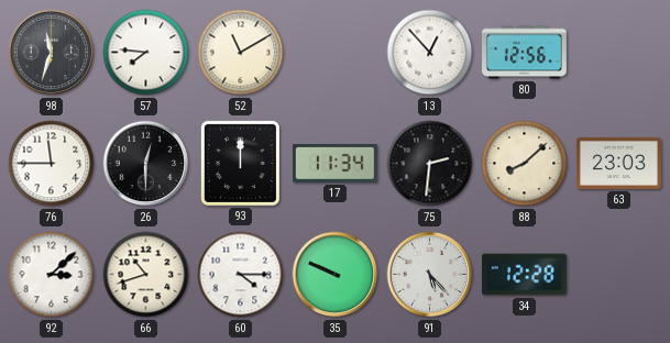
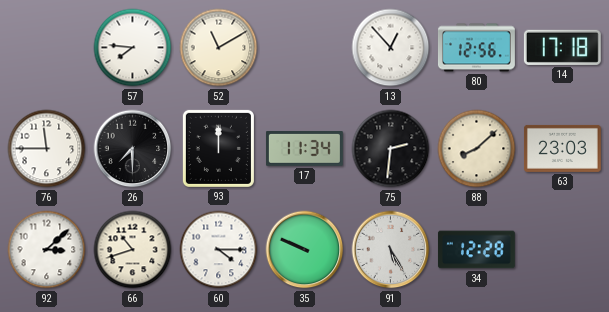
98: 11:33 -> none (52, 53)
14: none -> 17:18 (562, 47)
26: 12:30 -> 7:30 (133, 149)
91: 5:23 -> 5:25 (391, 250)
